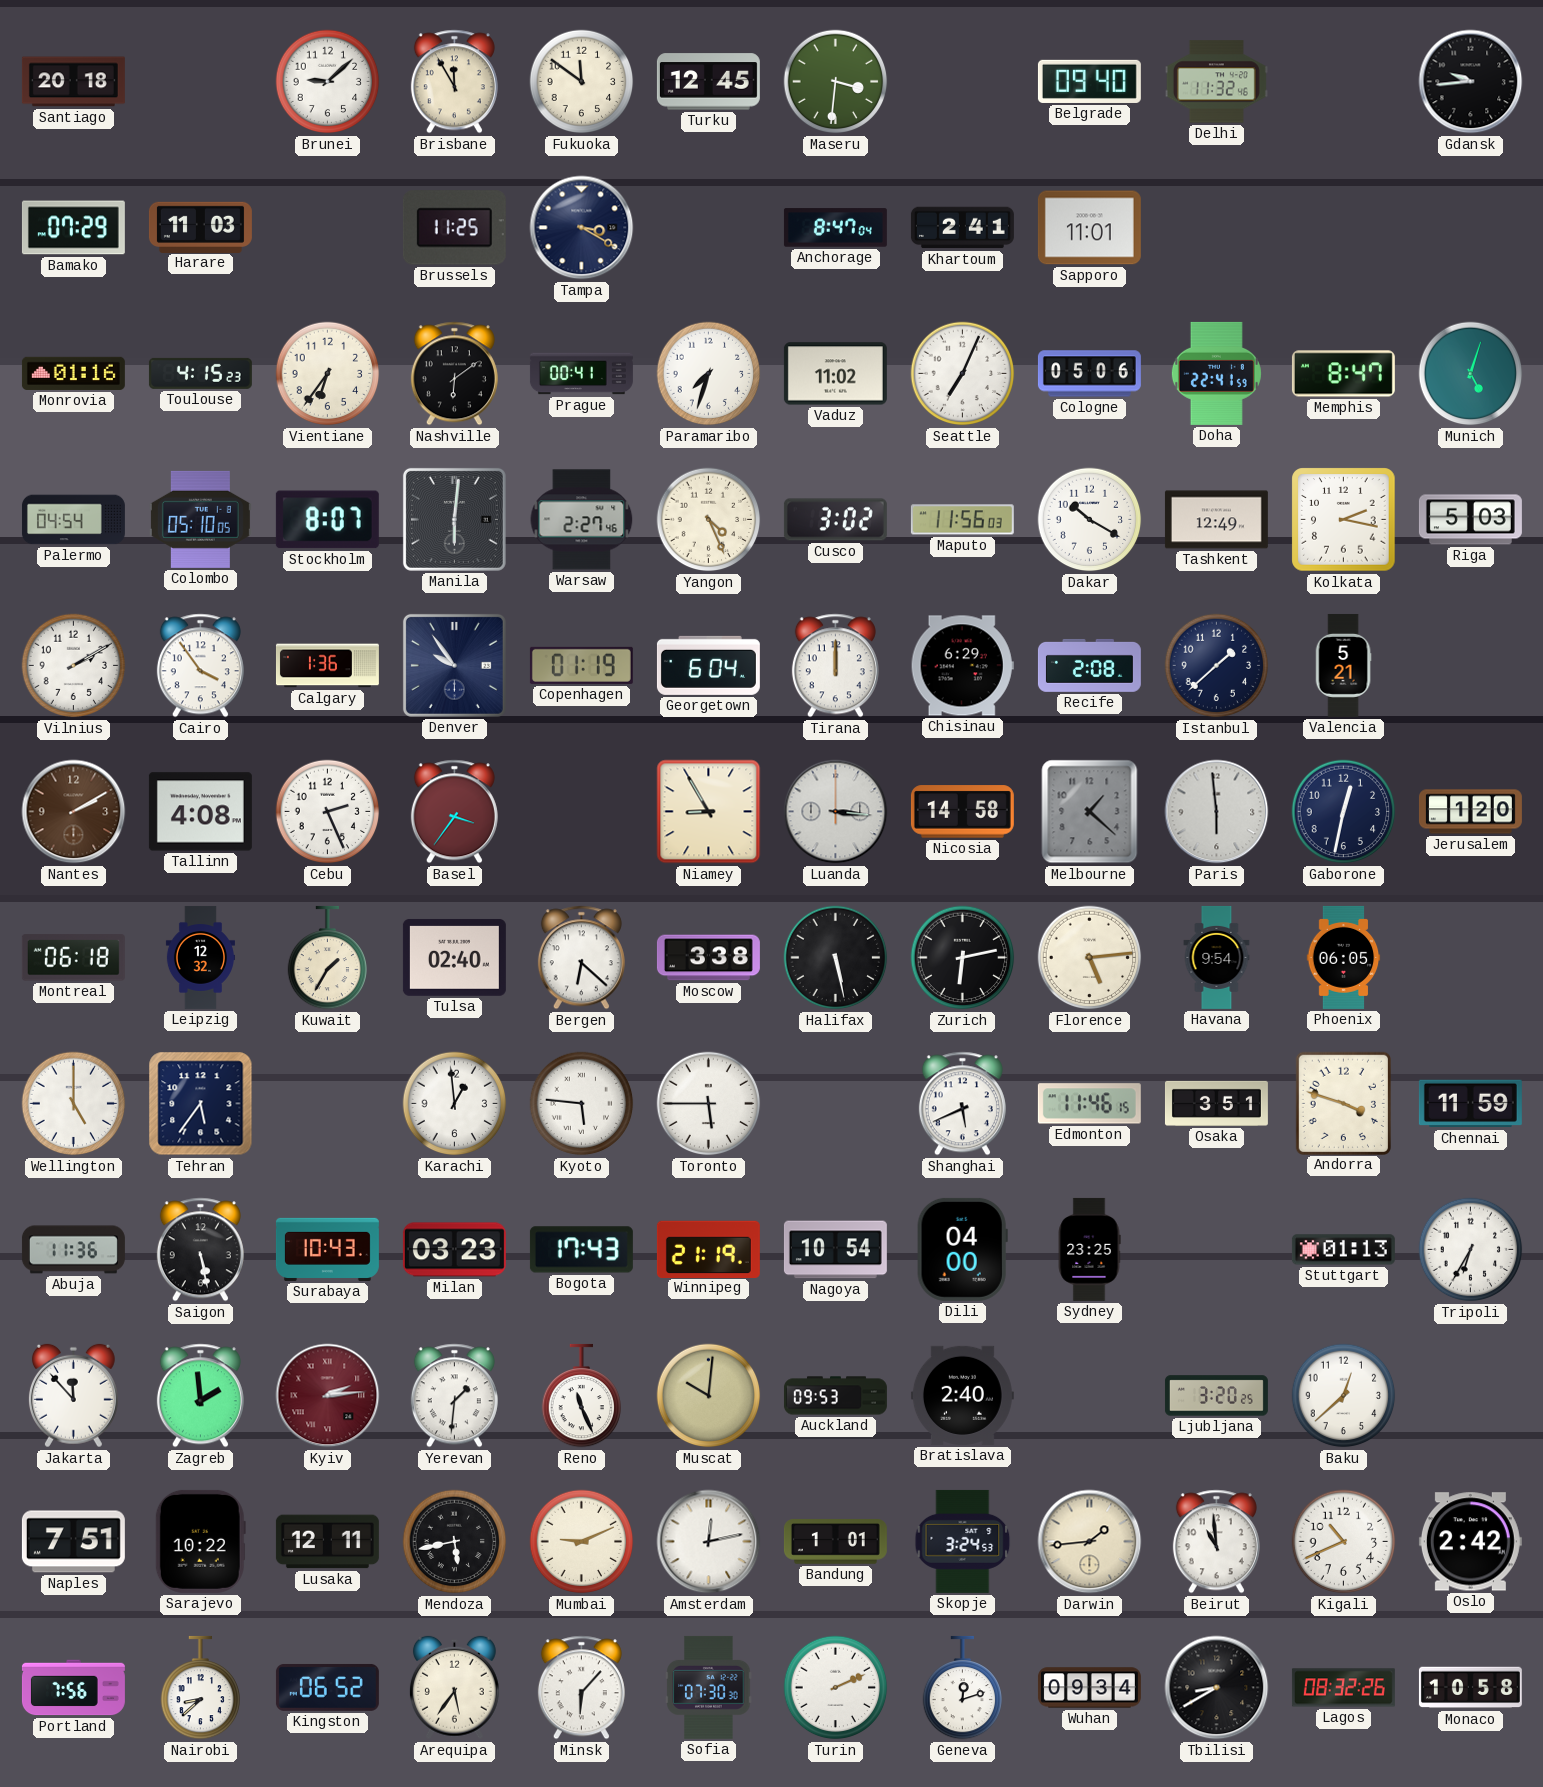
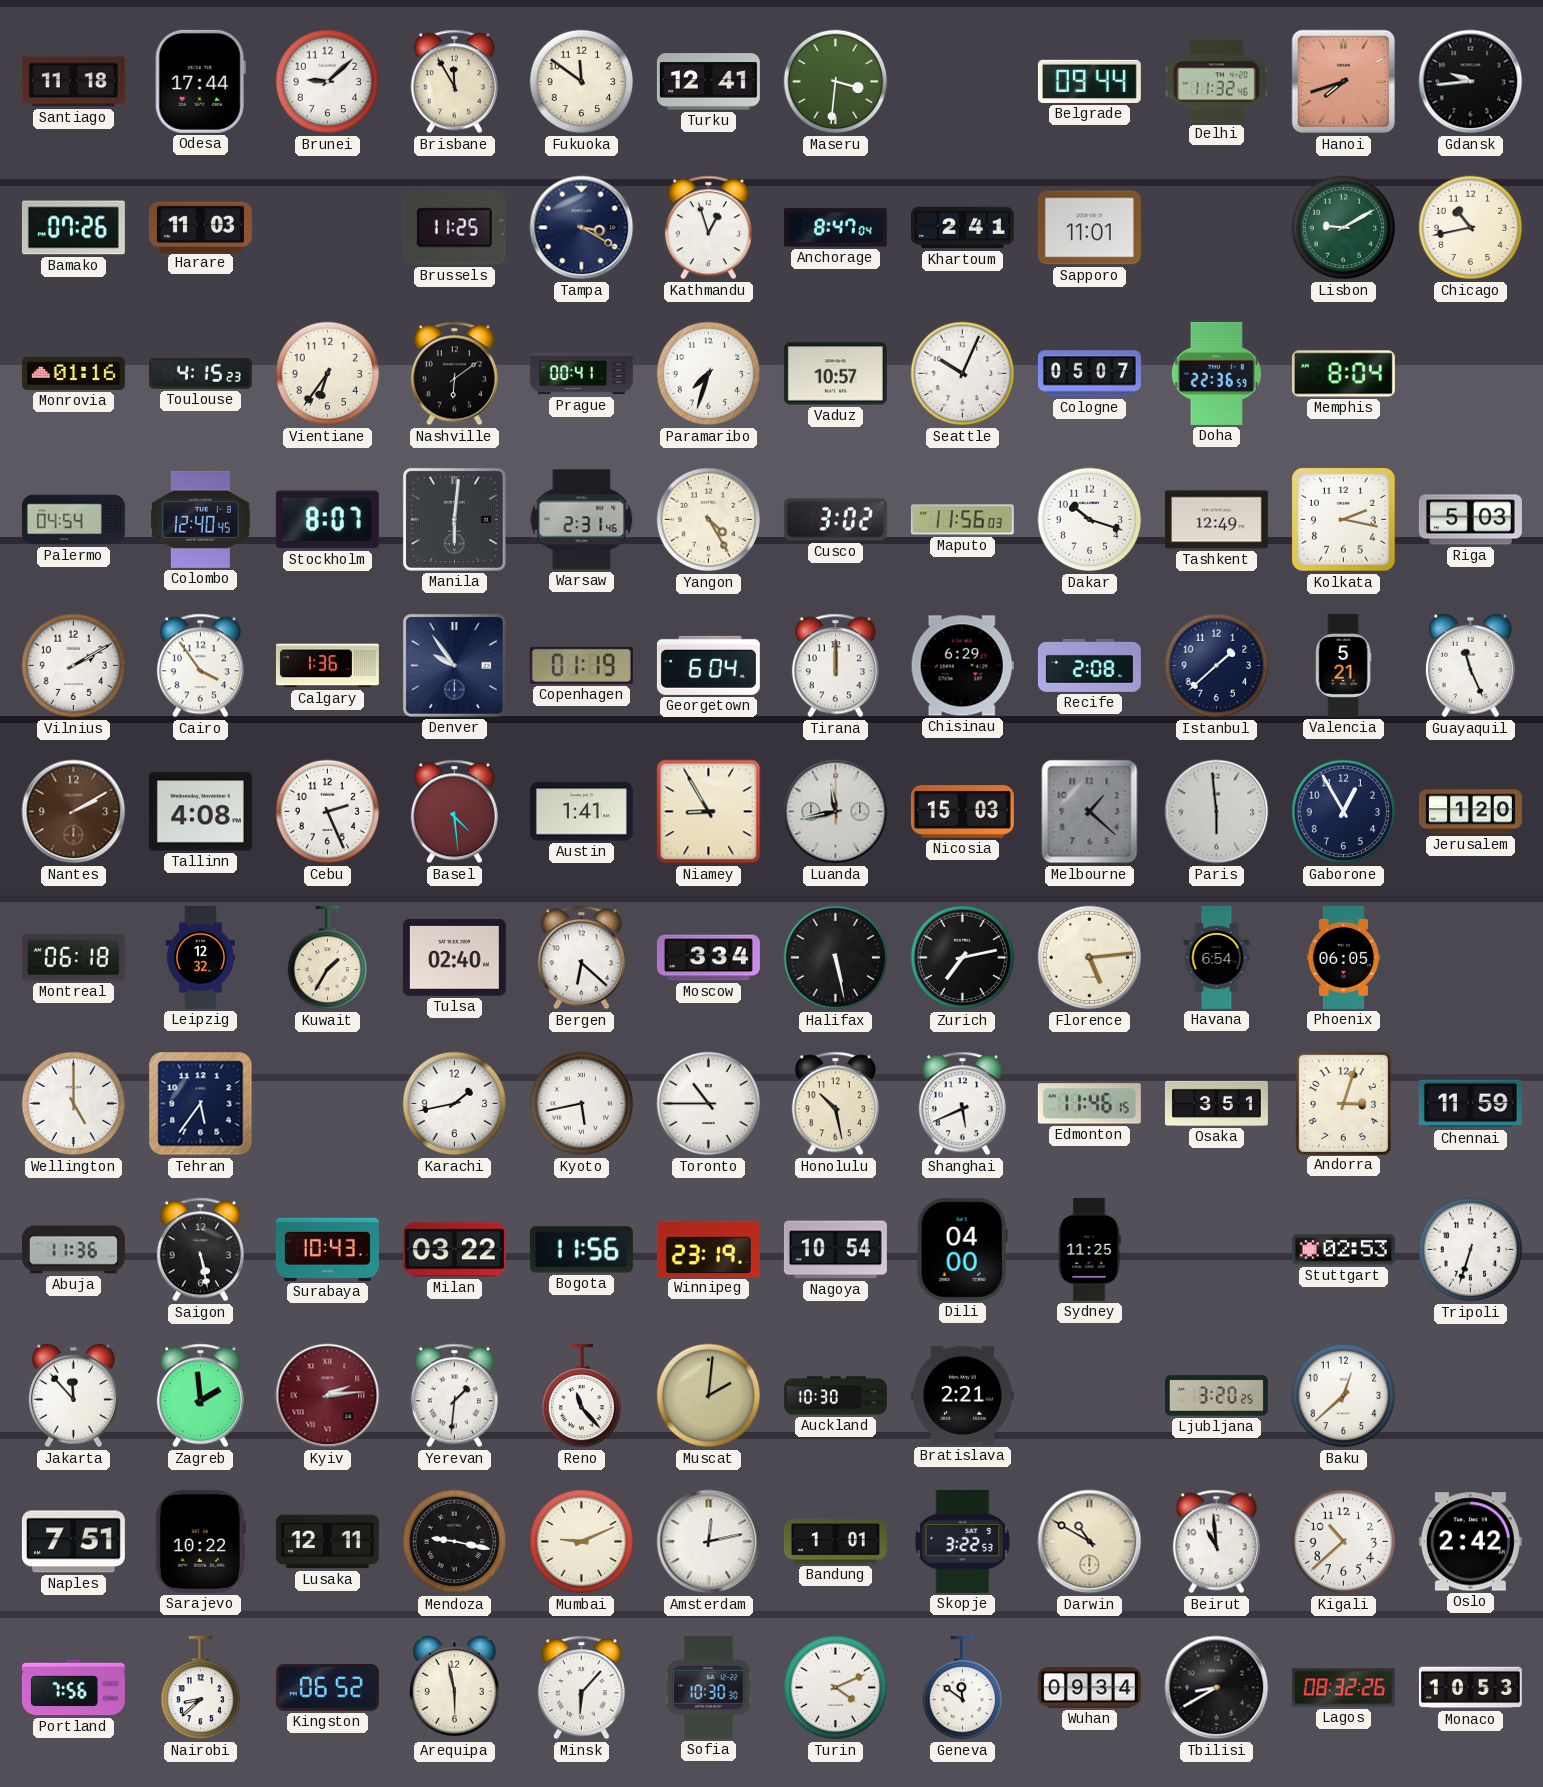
Santiago: 20:18 -> 11:18 (73, 82)
Odesa: none -> 17:44 (200, 81)
Turku: 12:45 -> 12:41 (708, 82)
Belgrade: 09:40 -> 09:44 (1089, 81)
Hanoi: none -> 7:42 (1344, 82)
Bamako: 07:29 -> 07:26 (73, 228)
Kathmandu: none -> 12:57 (708, 228)
Lisbon: none -> 9:10 (1344, 228)
Chicago: none -> 10:43 (1471, 228)
Vaduz: 11:02 -> 10:57 (835, 374)
Seattle: 7:04 -> 10:04 (963, 374)
Cologne: 05:06 -> 05:07 (1089, 374)
Doha: 22:41 -> 22:36 (1216, 373)
Memphis: 8:47 -> 8:04 (1343, 374)
Munich: 5:03 -> none (1471, 374)
Colombo: 05:10 -> 12:40 (200, 519)
Warsaw: 2:27 -> 2:31 (582, 520)
Yangon: 4:26 -> 4:25 (709, 520)
Dakar: 10:20 -> 10:18 (1090, 520)
Guayaquil: none -> 11:26 (1470, 666)
Basel: 3:36 -> 4:29 (454, 812)
Austin: none -> 1:41 (581, 812)
Luanda: 3:16 -> 11:43 (836, 812)
Nicosia: 14:58 -> 15:03 (962, 812)
Gaborone: 12:32 -> 12:55 (1344, 812)
Moscow: 3:38 -> 3:34 (708, 958)
Zurich: 6:13 -> 7:13 (963, 958)
Havana: 9:54 -> 6:54 (1217, 957)
Karachi: 12:59 -> 1:43 (455, 1104)
Kyoto: 5:46 -> 5:43 (582, 1104)
Toronto: 5:45 -> 10:45 (709, 1104)
Honolulu: none -> 10:28 (835, 1104)
Andorra: 3:48 -> 3:03 (1343, 1103)
Milan: 03:23 -> 03:22 (454, 1250)
Bogota: 17:43 -> 11:56 (581, 1250)
Winnipeg: 21:19 -> 23:19 (708, 1249)
Sydney: 23:25 -> 11:25 (1089, 1249)
Stuttgart: 01:13 -> 02:53 (1343, 1250)
Tripoli: 6:35 -> 6:33 (1471, 1250)
Reno: 11:26 -> 11:23 (582, 1396)
Muscat: 10:01 -> 2:01 (709, 1396)
Auckland: 09:53 -> 10:30 (835, 1396)
Bratislava: 2:40 -> 2:21 (962, 1395)
Mendoza: 5:43 -> 9:17 (455, 1542)
Skopje: 3:24 -> 3:22 (963, 1541)
Darwin: 1:44 -> 10:50 (1090, 1542)
Kigali: 10:41 -> 10:38 (1344, 1542)
Arequipa: 5:36 -> 5:58 (454, 1688)
Sofia: 07:30 -> 10:30 (709, 1687)
Turin: 2:11 -> 4:11 (836, 1688)
Geneva: 12:12 -> 11:51 (963, 1688)
Monaco: 10:58 -> 10:53 (1470, 1688)
